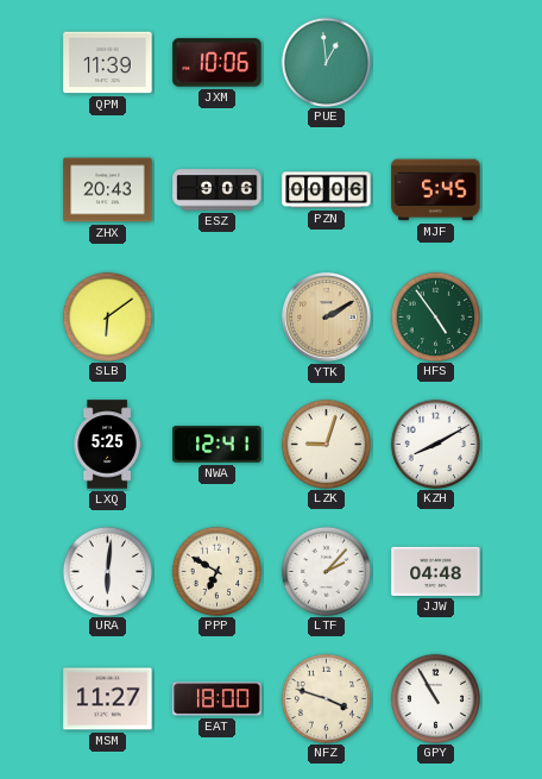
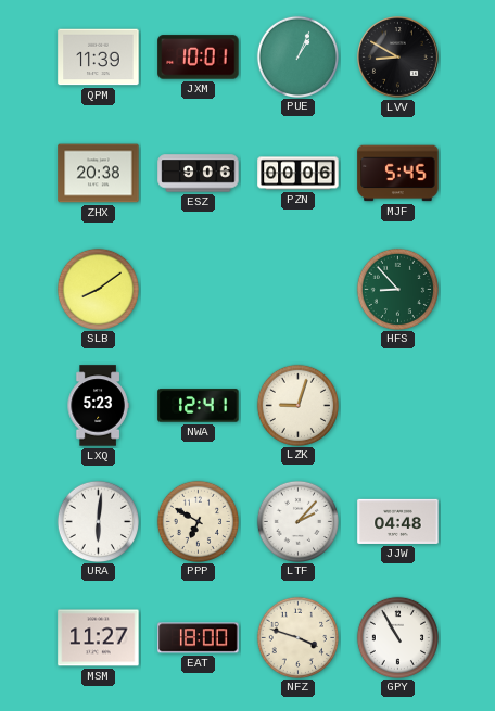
JXM: 10:06 -> 10:01 (199, 58)
PUE: 12:59 -> 1:04 (297, 56)
LVV: none -> 8:50 (398, 58)
ZHX: 20:43 -> 20:38 (99, 174)
SLB: 6:09 -> 8:09 (98, 289)
YTK: 2:10 -> none (327, 318)
HFS: 4:54 -> 8:53 (397, 289)
LXQ: 5:25 -> 5:23 (98, 406)
KZH: 8:10 -> none (435, 444)
